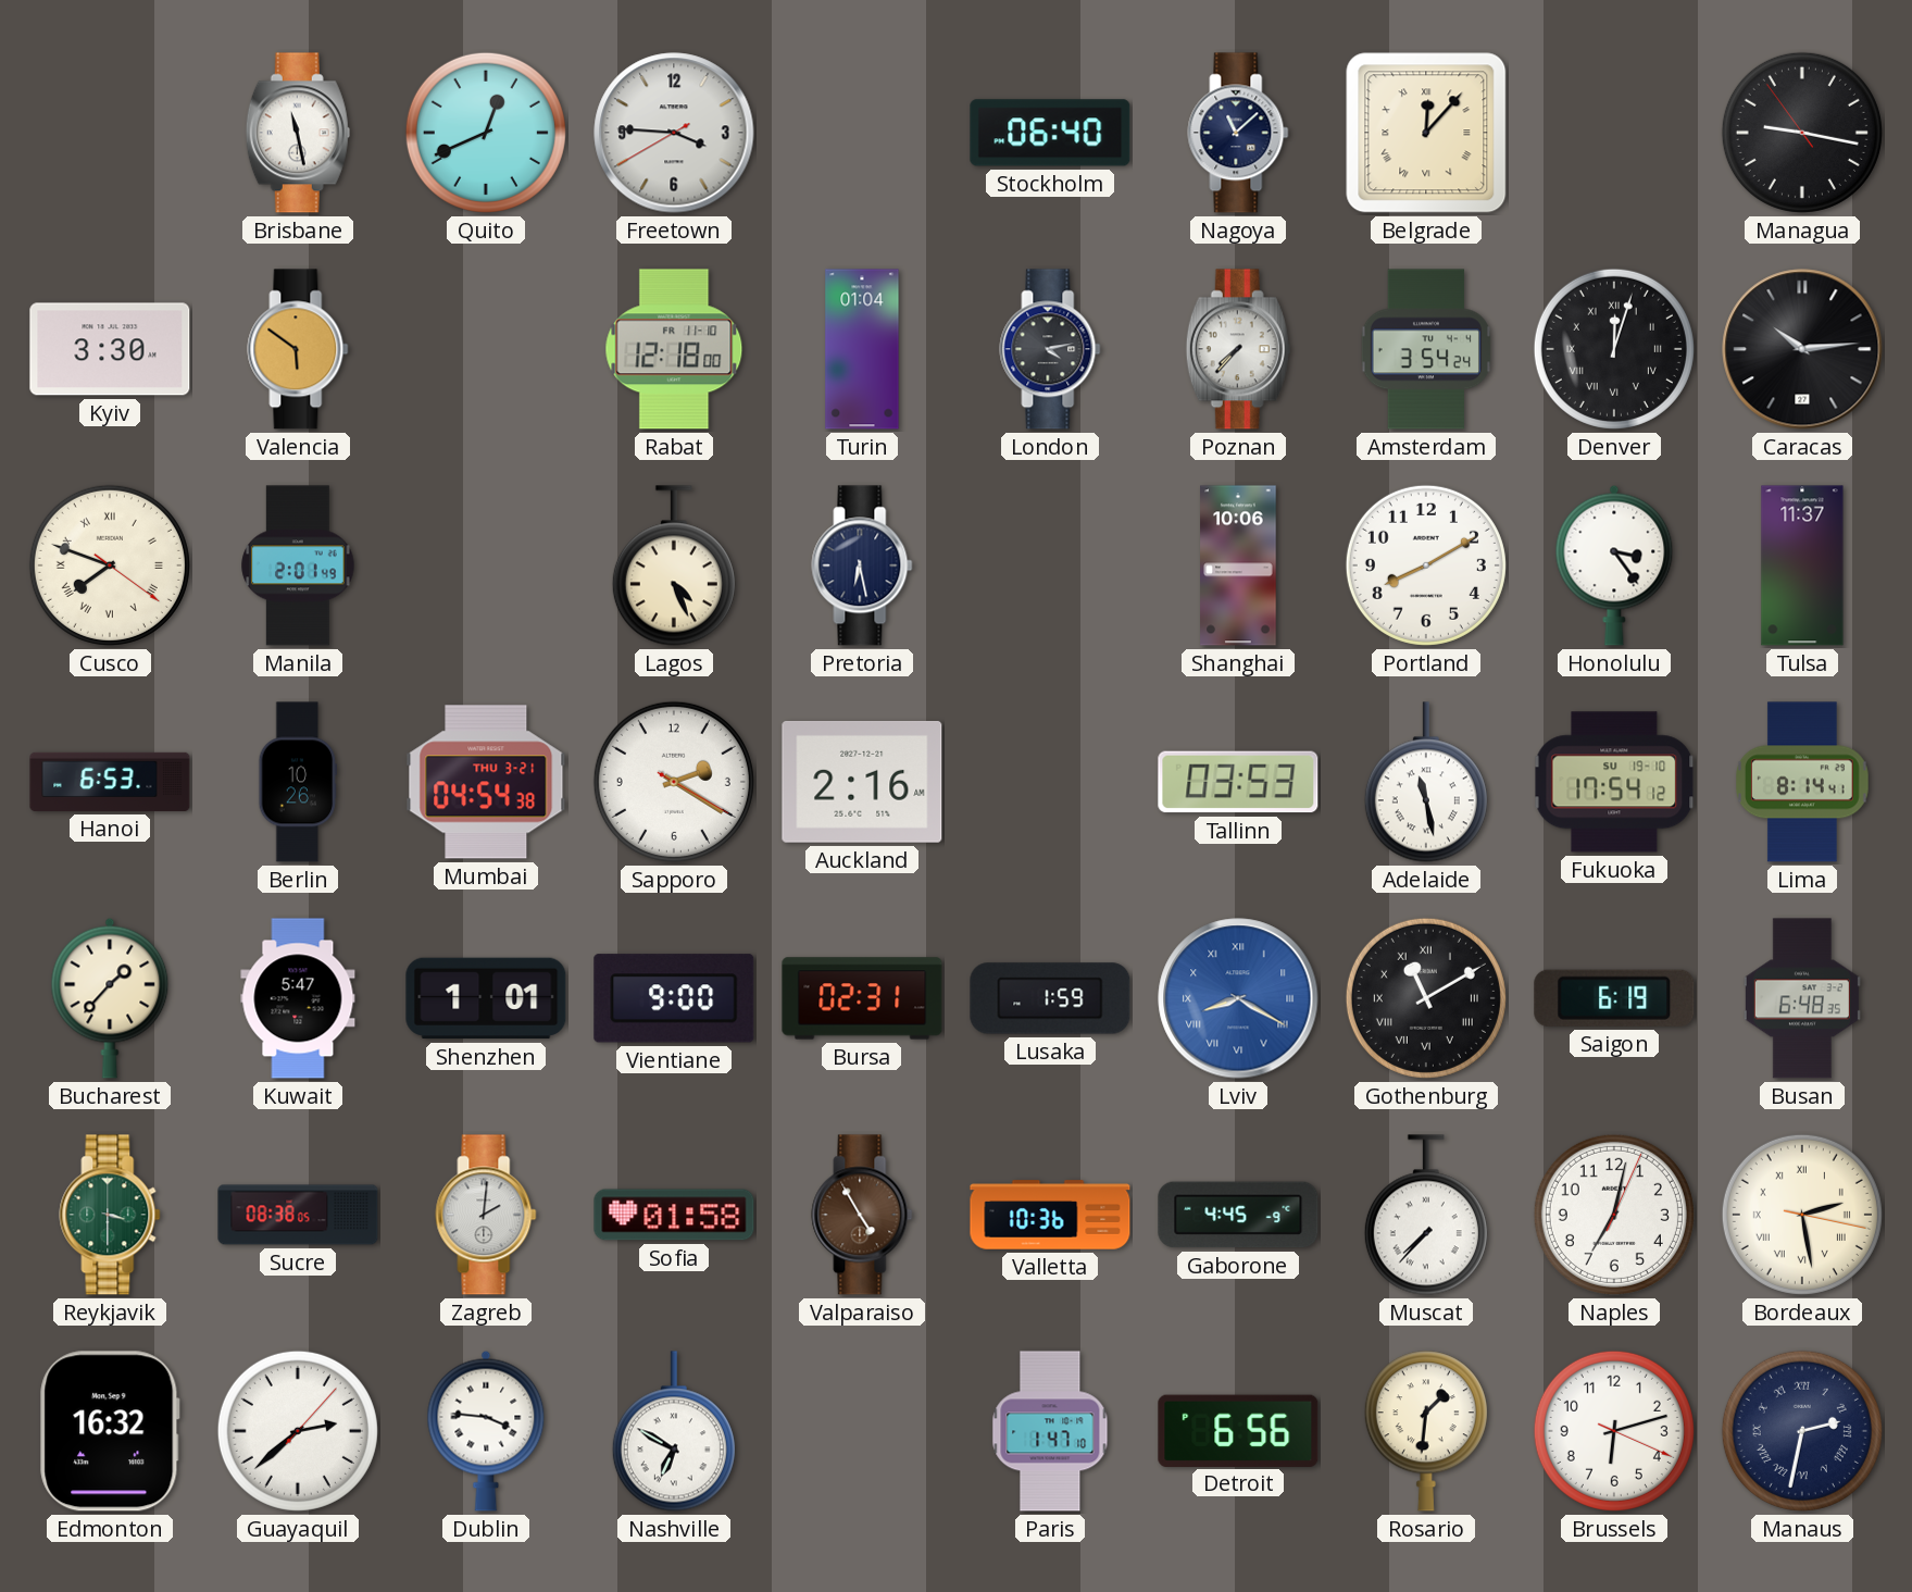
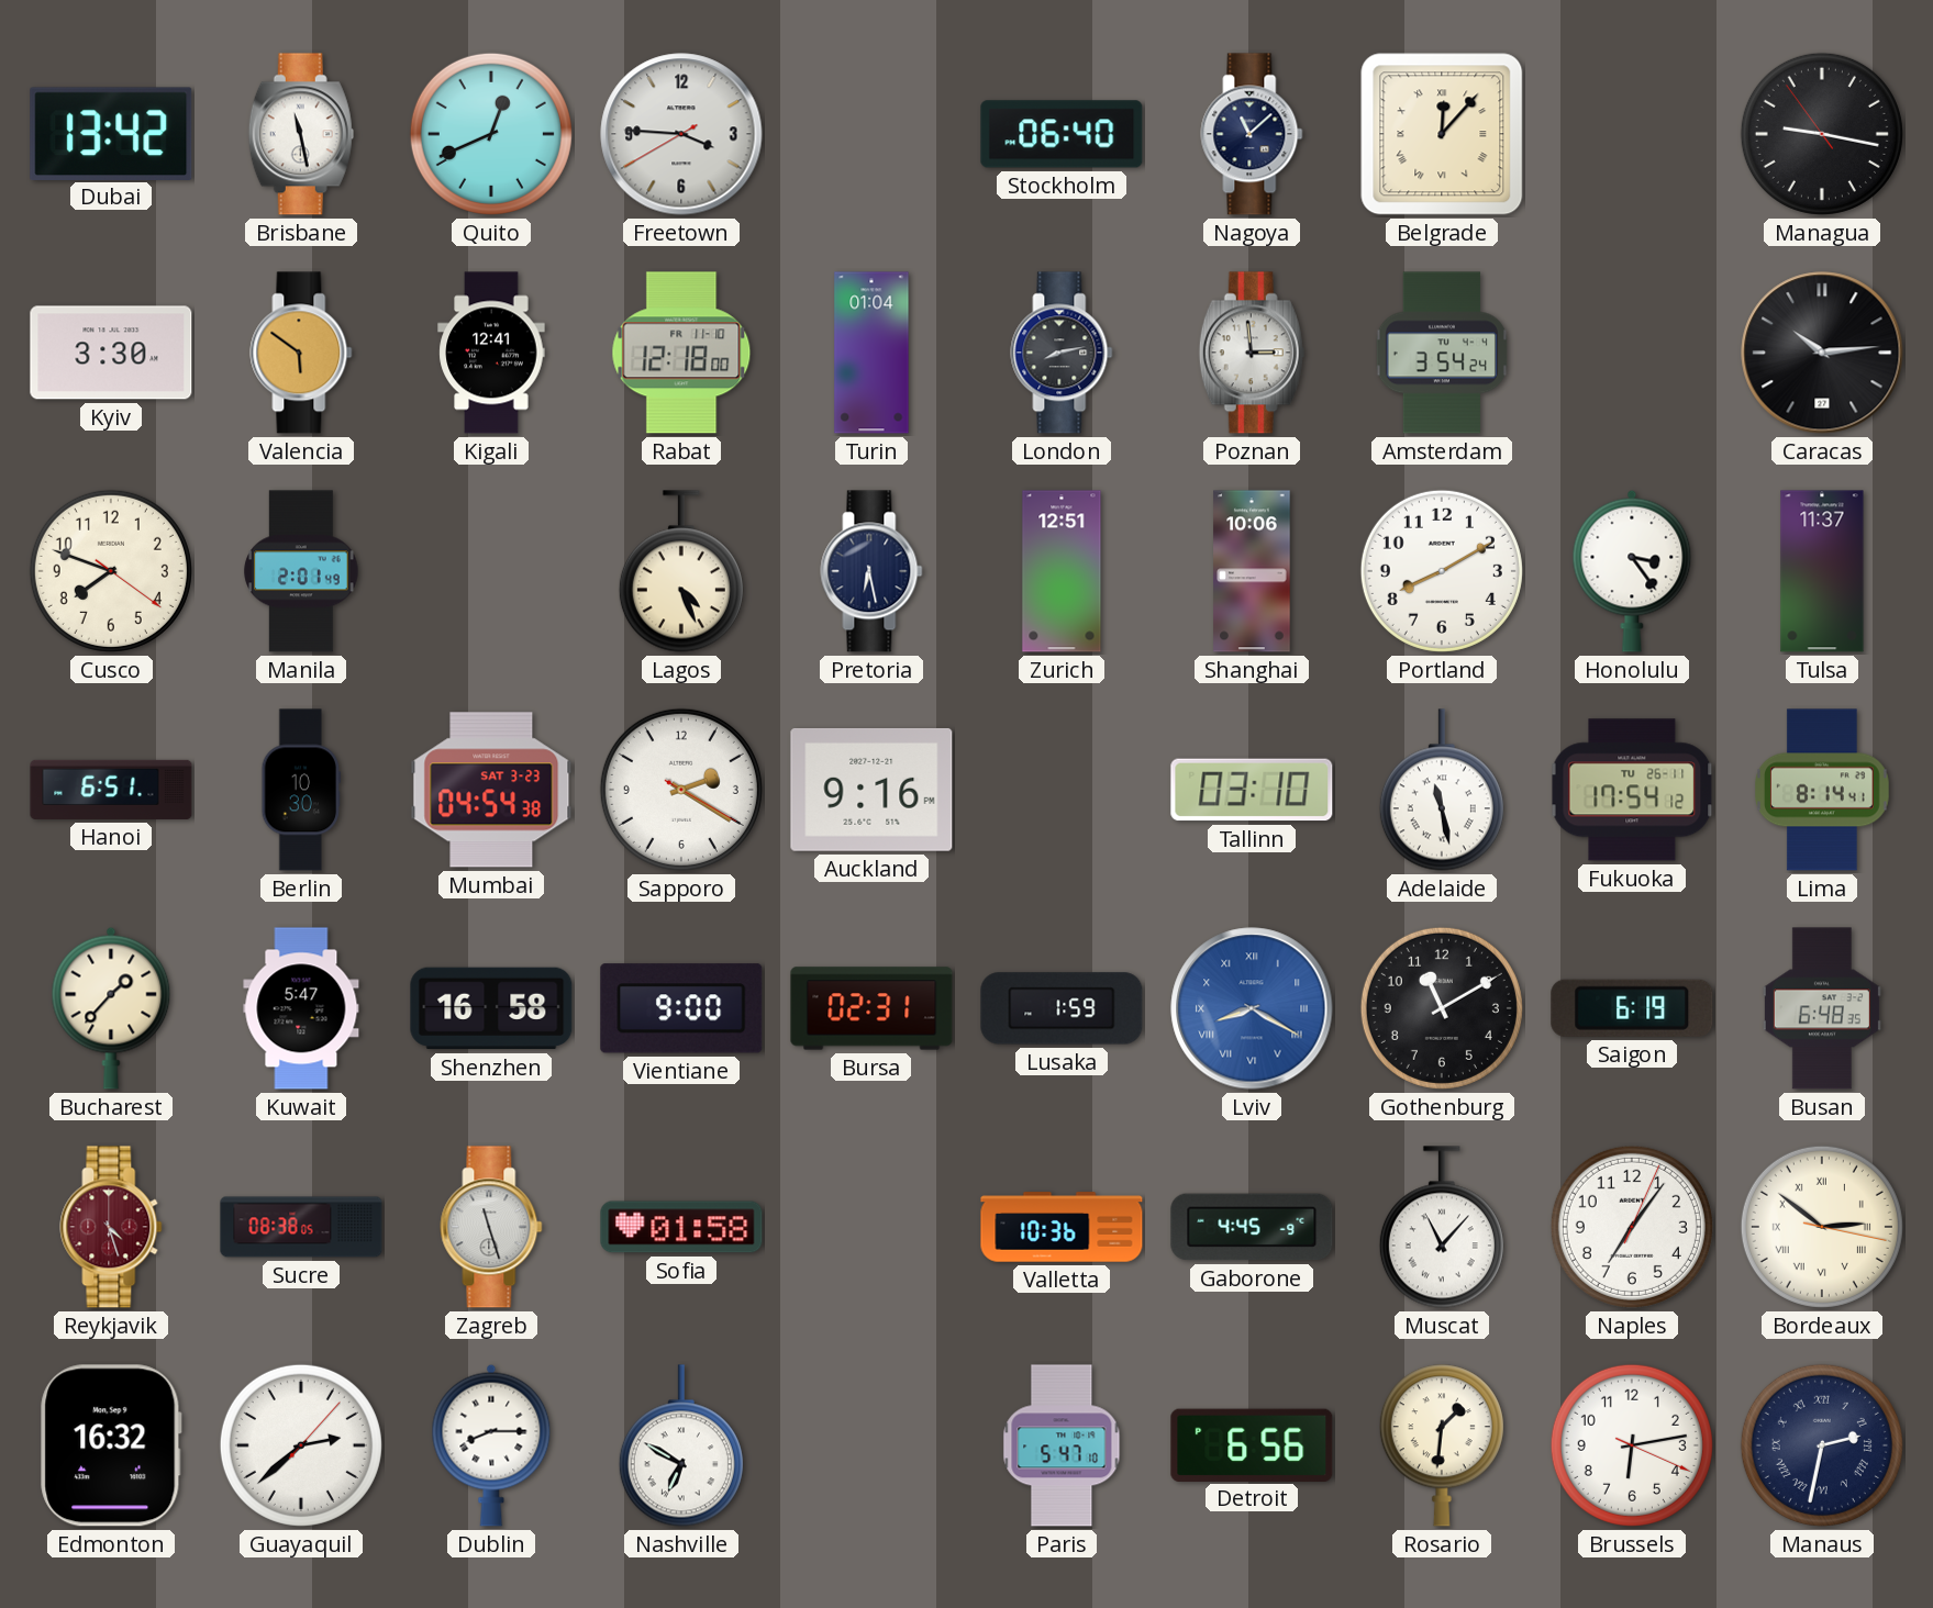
Dubai: none -> 13:42 (111, 133)
Kigali: none -> 12:41 (491, 353)
London: 4:13 -> 8:13 (1062, 353)
Poznan: 7:37 -> 2:59 (1252, 353)
Denver: 12:03 -> none (1614, 349)
Cusco numerals: Roman -> Arabic (111, 571)
Zurich: none -> 12:51 (1062, 571)
Hanoi: 6:53 -> 6:51 (111, 790)
Berlin: 10:26 -> 10:30 (301, 790)
Mumbai date: THU 3-21 -> SAT 3-23 (491, 790)
Auckland: 2:16 -> 9:16 (871, 790)
Tallinn: 03:53 -> 03:10 (1252, 790)
Fukuoka date: SU 19-10 -> TU 26-11 (1632, 790)
Shenzhen: 1:01 -> 16:58 (491, 1008)
Gothenburg numerals: Roman -> Arabic (1442, 1008)
Reykjavik: 3:30 -> 4:27 (111, 1227)
Reykjavik dial: green -> burgundy (111, 1227)
Zagreb: 2:01 -> 11:27 (491, 1227)
Valparaiso: 4:55 -> none (862, 1215)
Muscat: 7:37 -> 11:07 (1442, 1227)
Naples: 7:02 -> 7:06 (1632, 1227)
Bordeaux: 2:28 -> 2:51 (1822, 1227)
Dublin: 3:46 -> 8:15 (491, 1445)
Paris: 1:47 -> 5:47 (1062, 1445)
Brussels: 6:12 -> 6:13 (1632, 1445)
